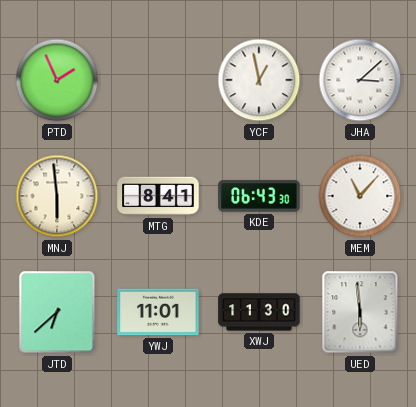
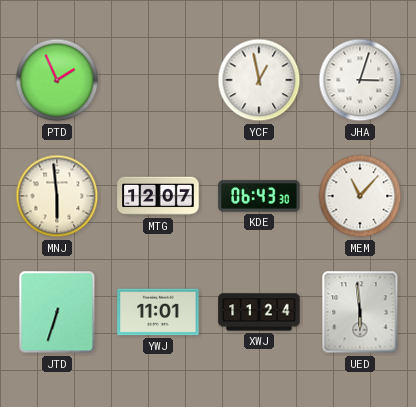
JHA: 3:08 -> 3:03 (360, 80)
MTG: 8:41 -> 12:07 (158, 196)
JTD: 6:38 -> 6:33 (57, 312)
XWJ: 11:30 -> 11:24 (259, 312)
